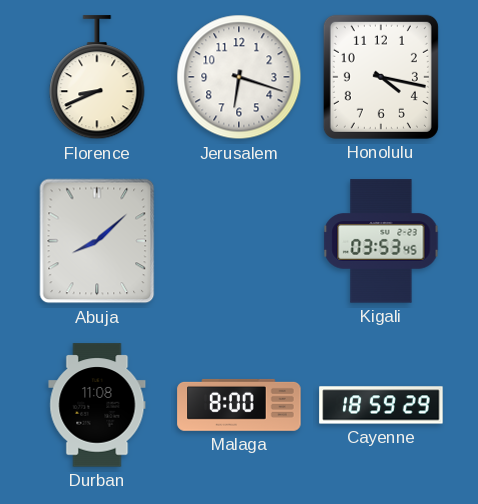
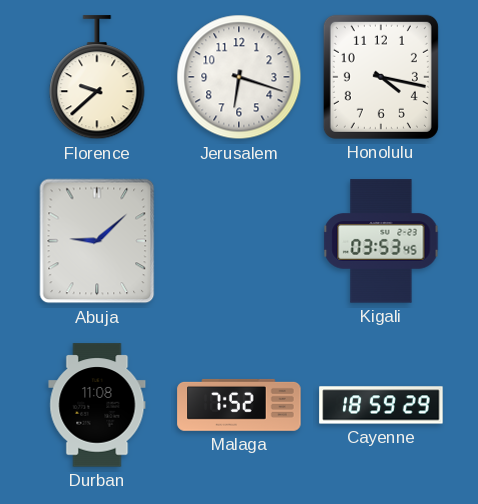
Florence: 8:41 -> 9:38 (97, 78)
Abuja: 8:08 -> 9:08 (97, 241)
Malaga: 8:00 -> 7:52 (239, 405)
